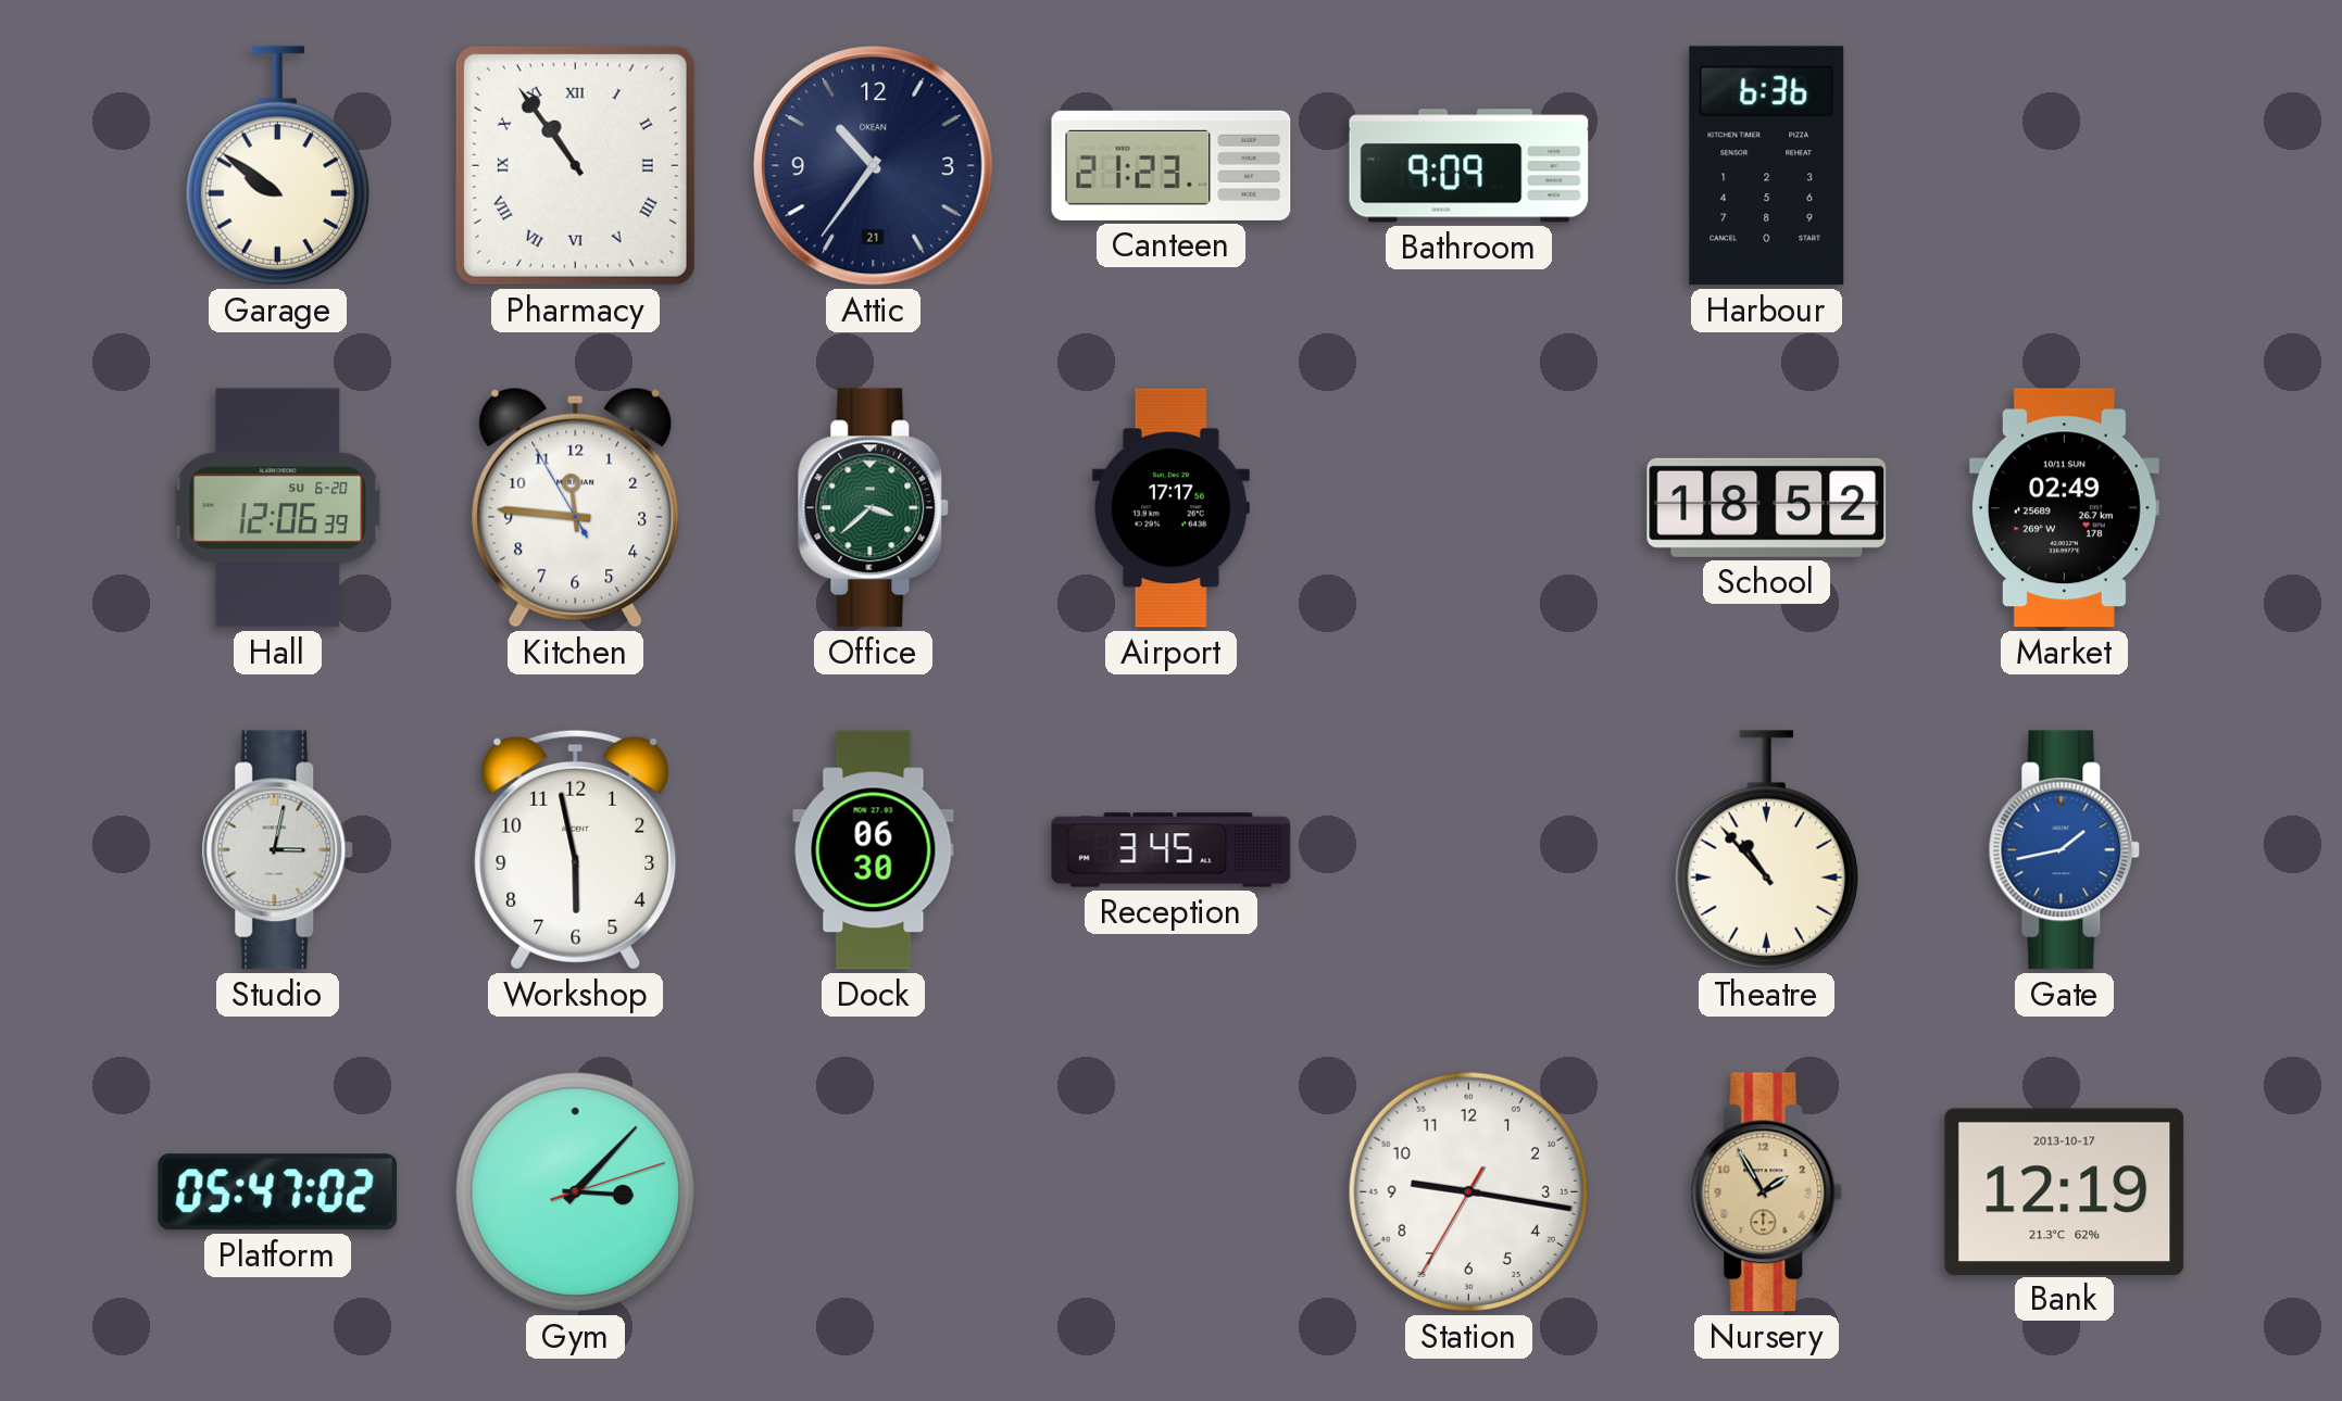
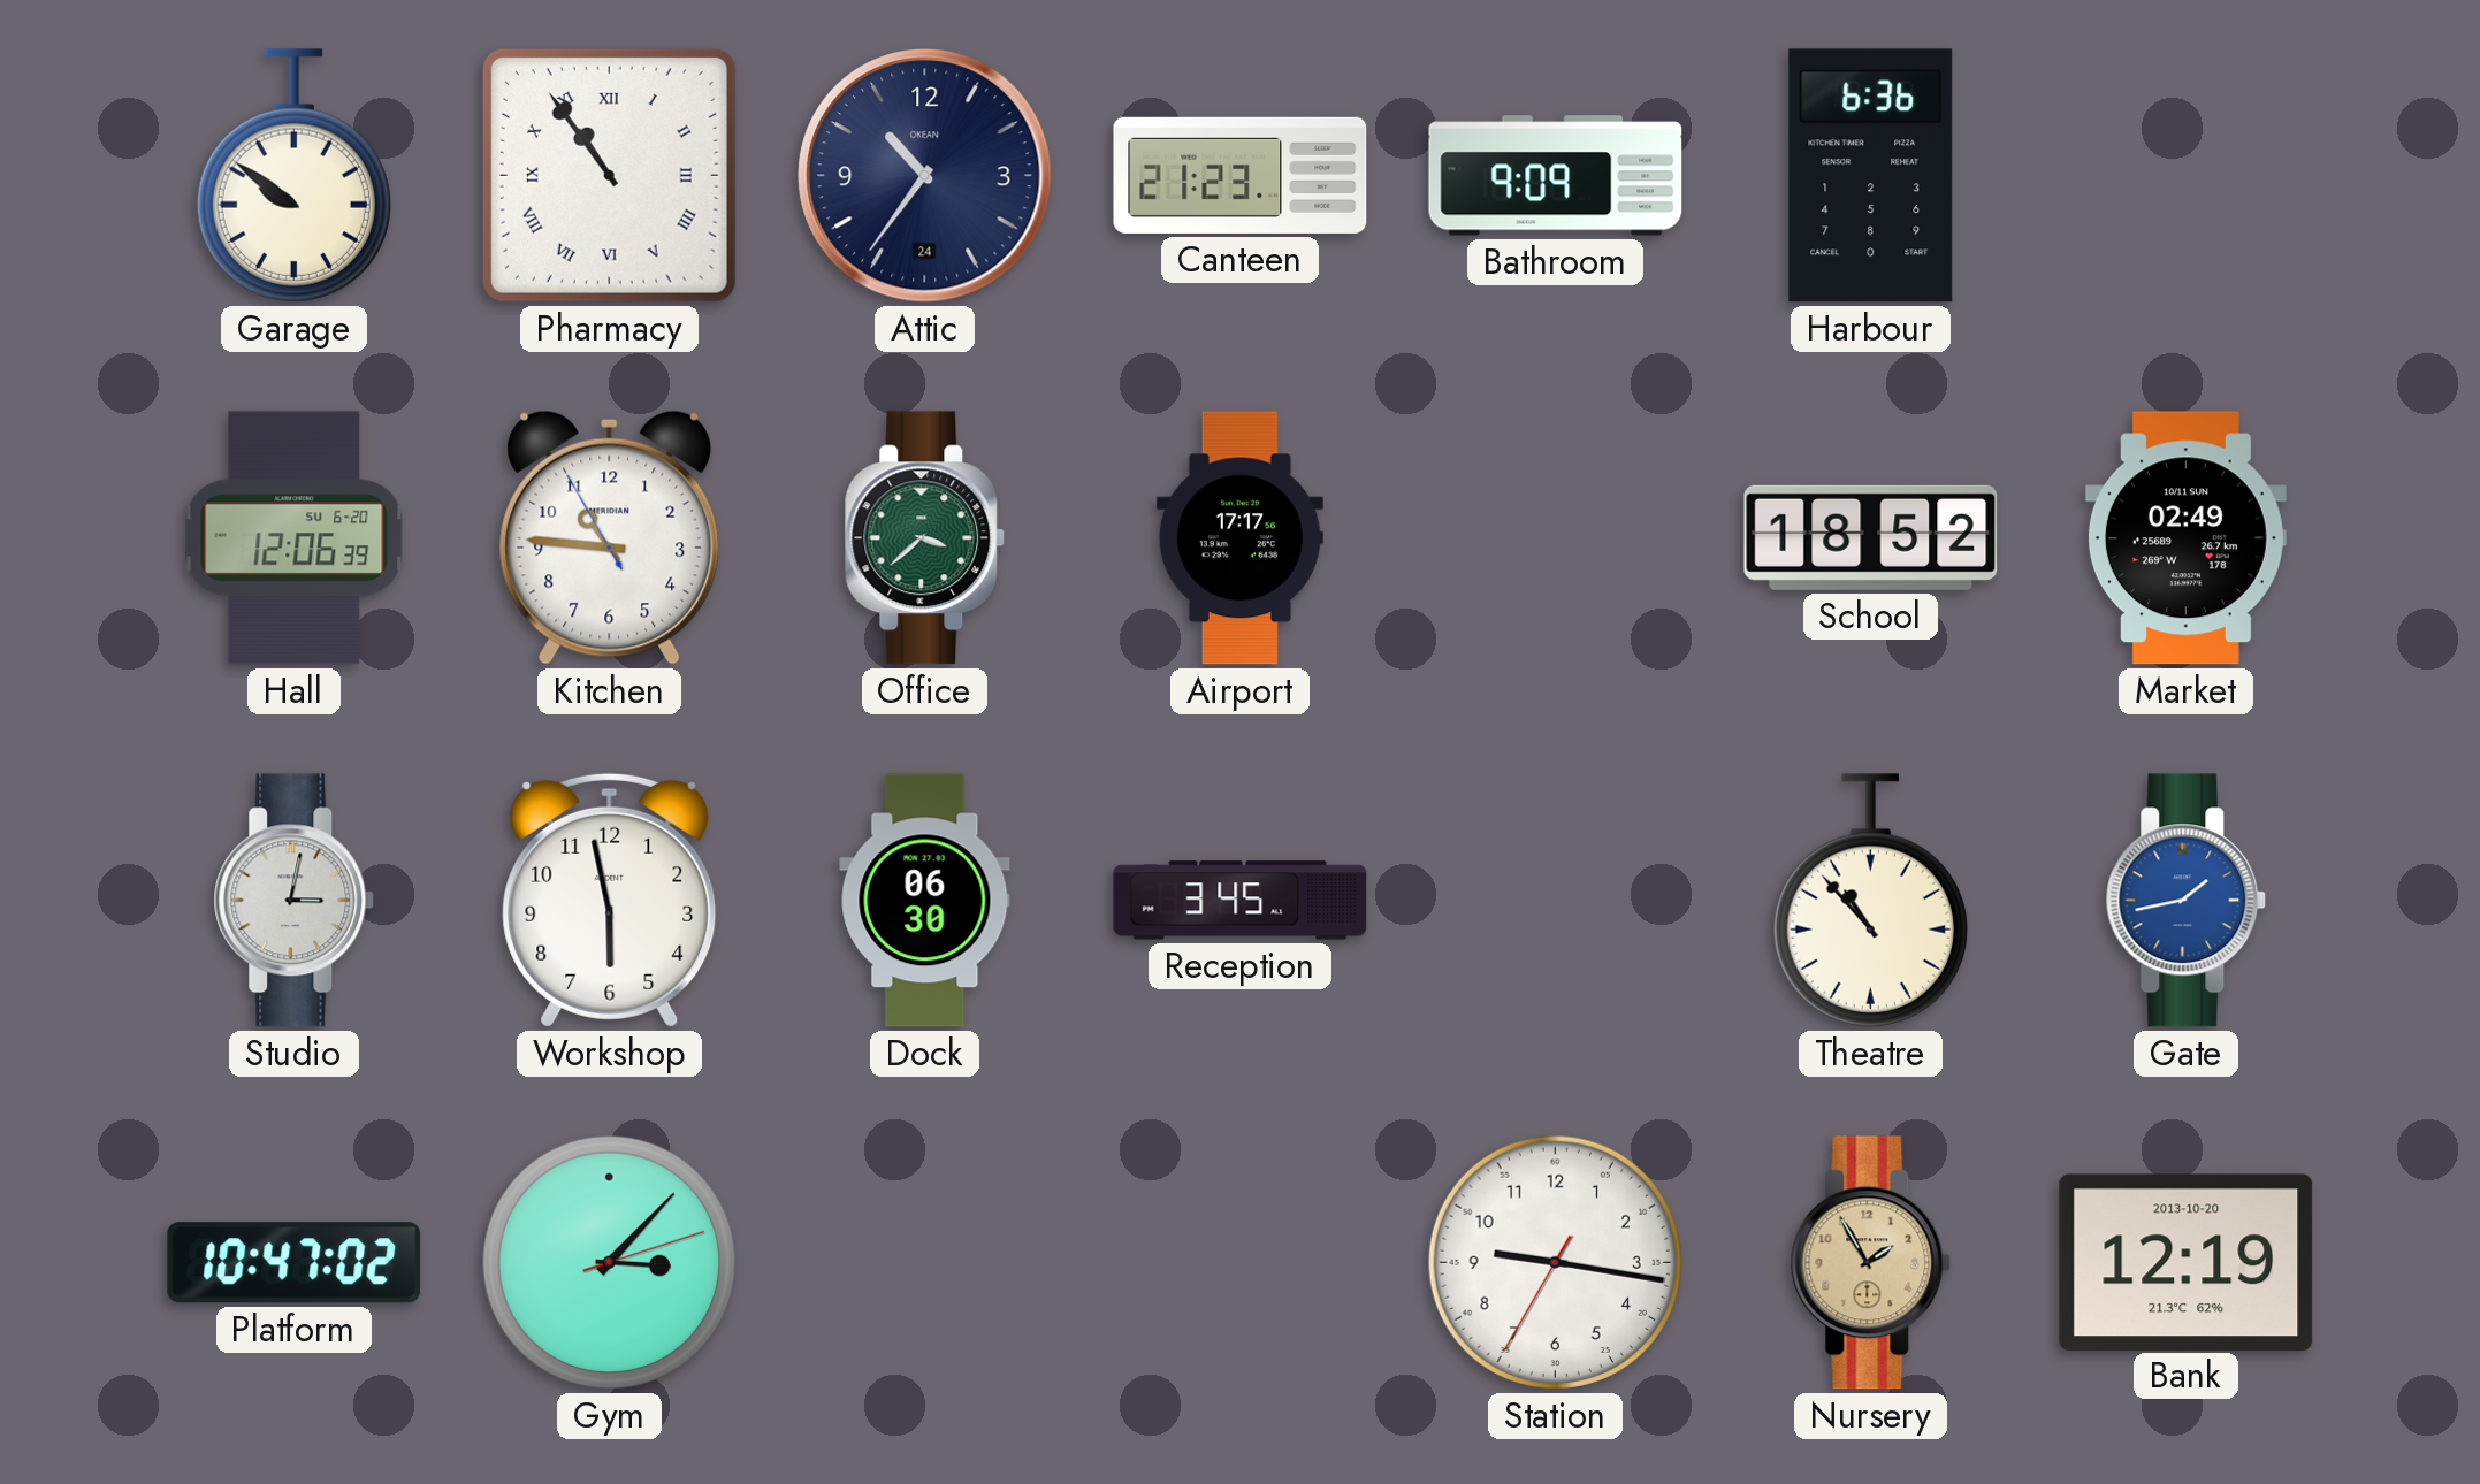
Attic date: 21 -> 24 (925, 176)
Kitchen: 11:45 -> 10:45 (610, 537)
Platform: 05:47 -> 10:47 (295, 1263)
Bank date: 2013-10-17 -> 2013-10-20 (2187, 1262)
